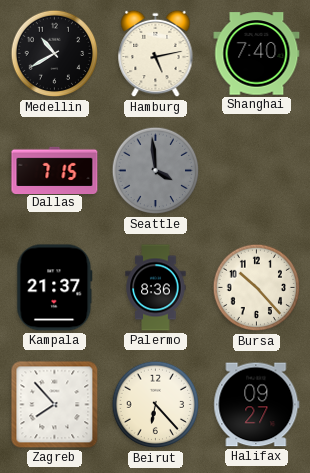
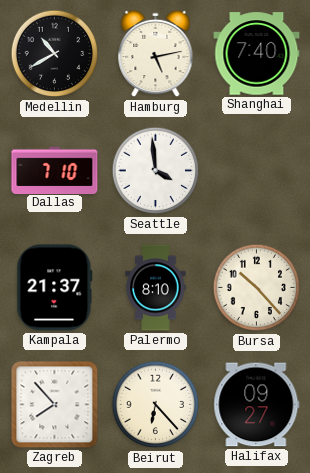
Dallas: 7:15 -> 7:10 (55, 170)
Seattle dial: grey -> white (156, 171)
Palermo: 8:36 -> 8:10 (156, 288)
